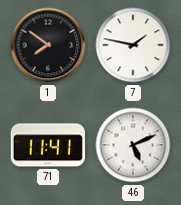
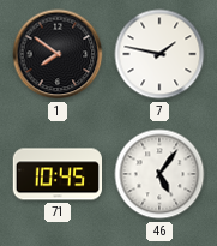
71: 11:41 -> 10:45 (58, 174)
46: 5:11 -> 5:06 (159, 174)
